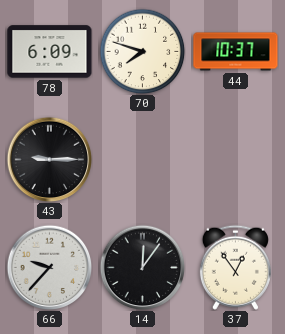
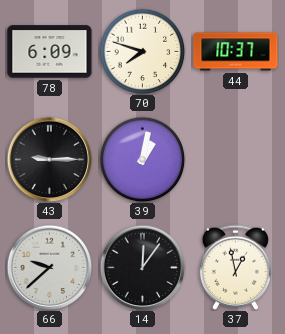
39: none -> 1:02 (142, 159)
66: 9:37 -> 9:38 (49, 267)
37: 12:54 -> 12:58 (235, 267)
